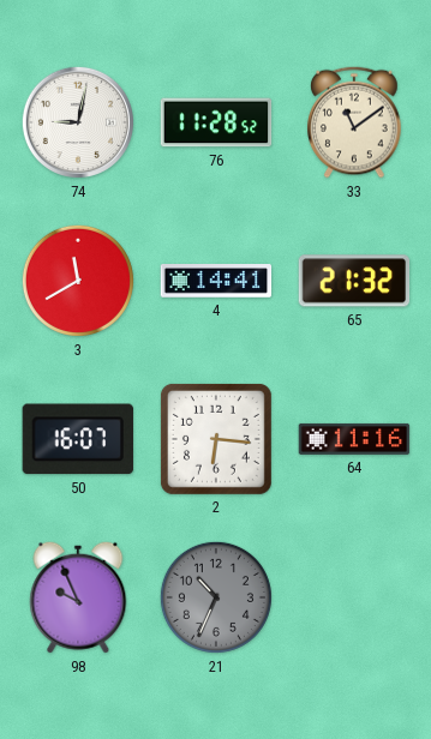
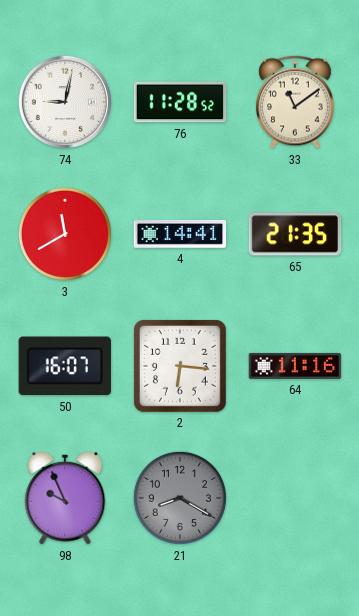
65: 21:32 -> 21:35 (295, 234)
21: 10:34 -> 8:20 (180, 498)
